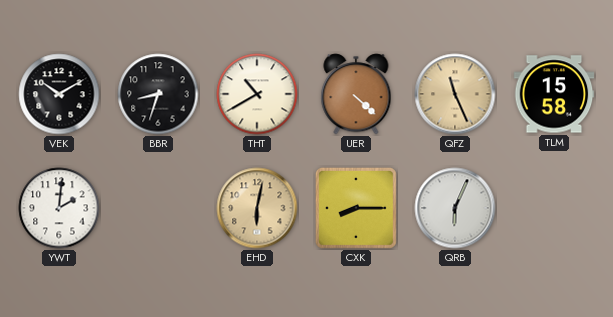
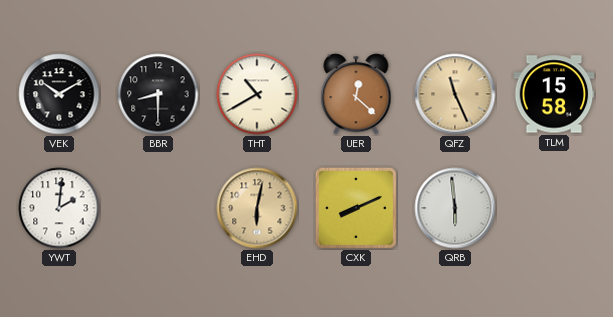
BBR: 8:33 -> 8:30 (158, 94)
UER: 4:22 -> 12:22 (356, 94)
CXK: 8:15 -> 8:11 (356, 208)
QRB: 6:04 -> 5:59 (455, 208)
